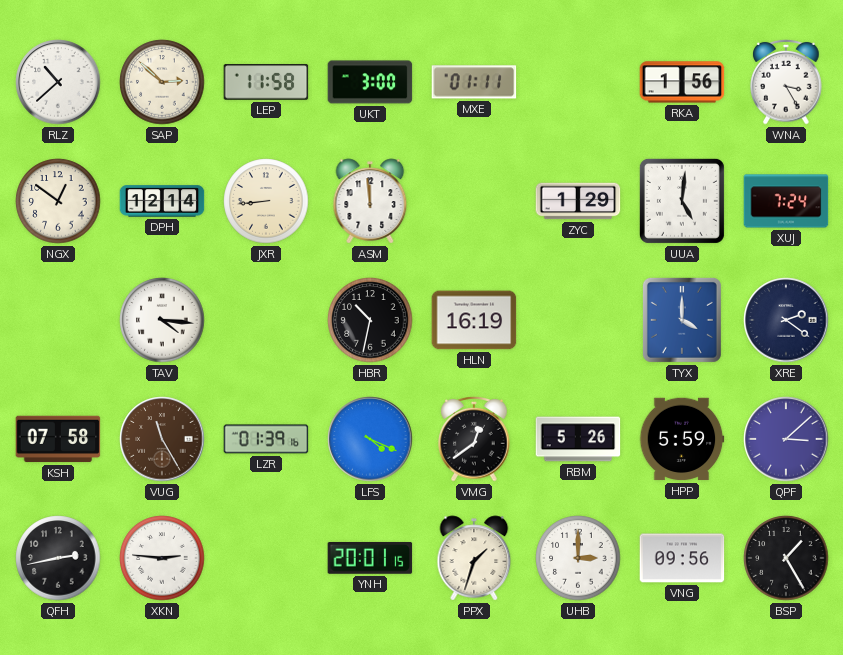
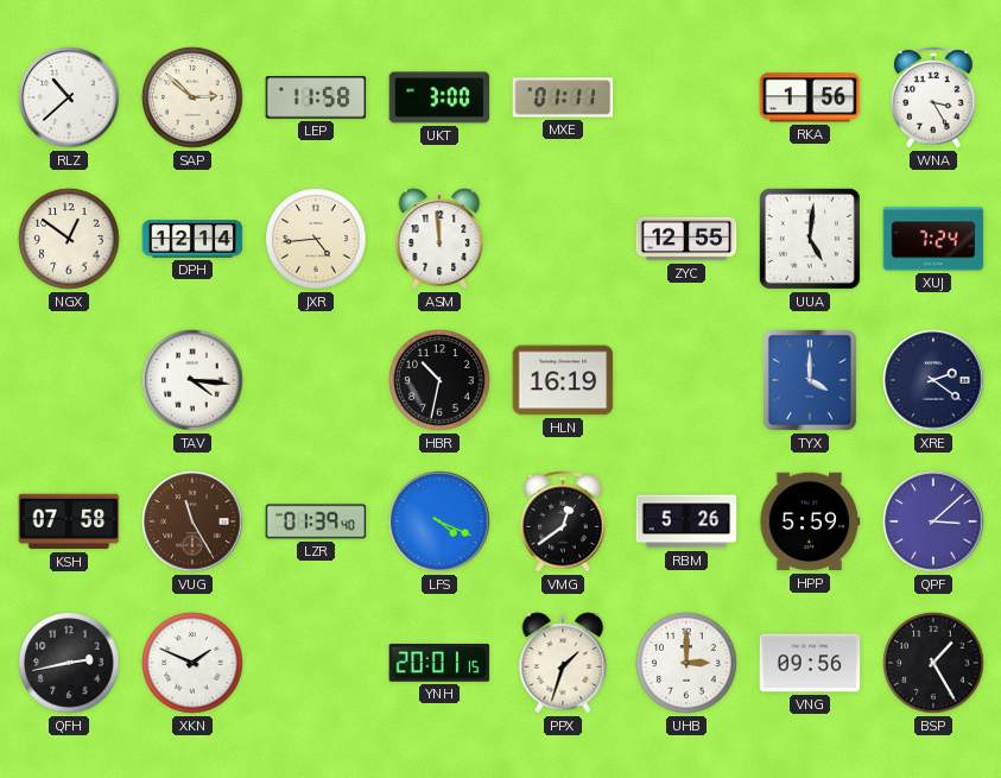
JXR: 8:44 -> 4:44 (316, 239)
ZYC: 1:29 -> 12:55 (686, 239)
LZR: 01:39:16 -> 01:39:40 (316, 521)
XKN: 2:46 -> 1:49 (192, 663)
